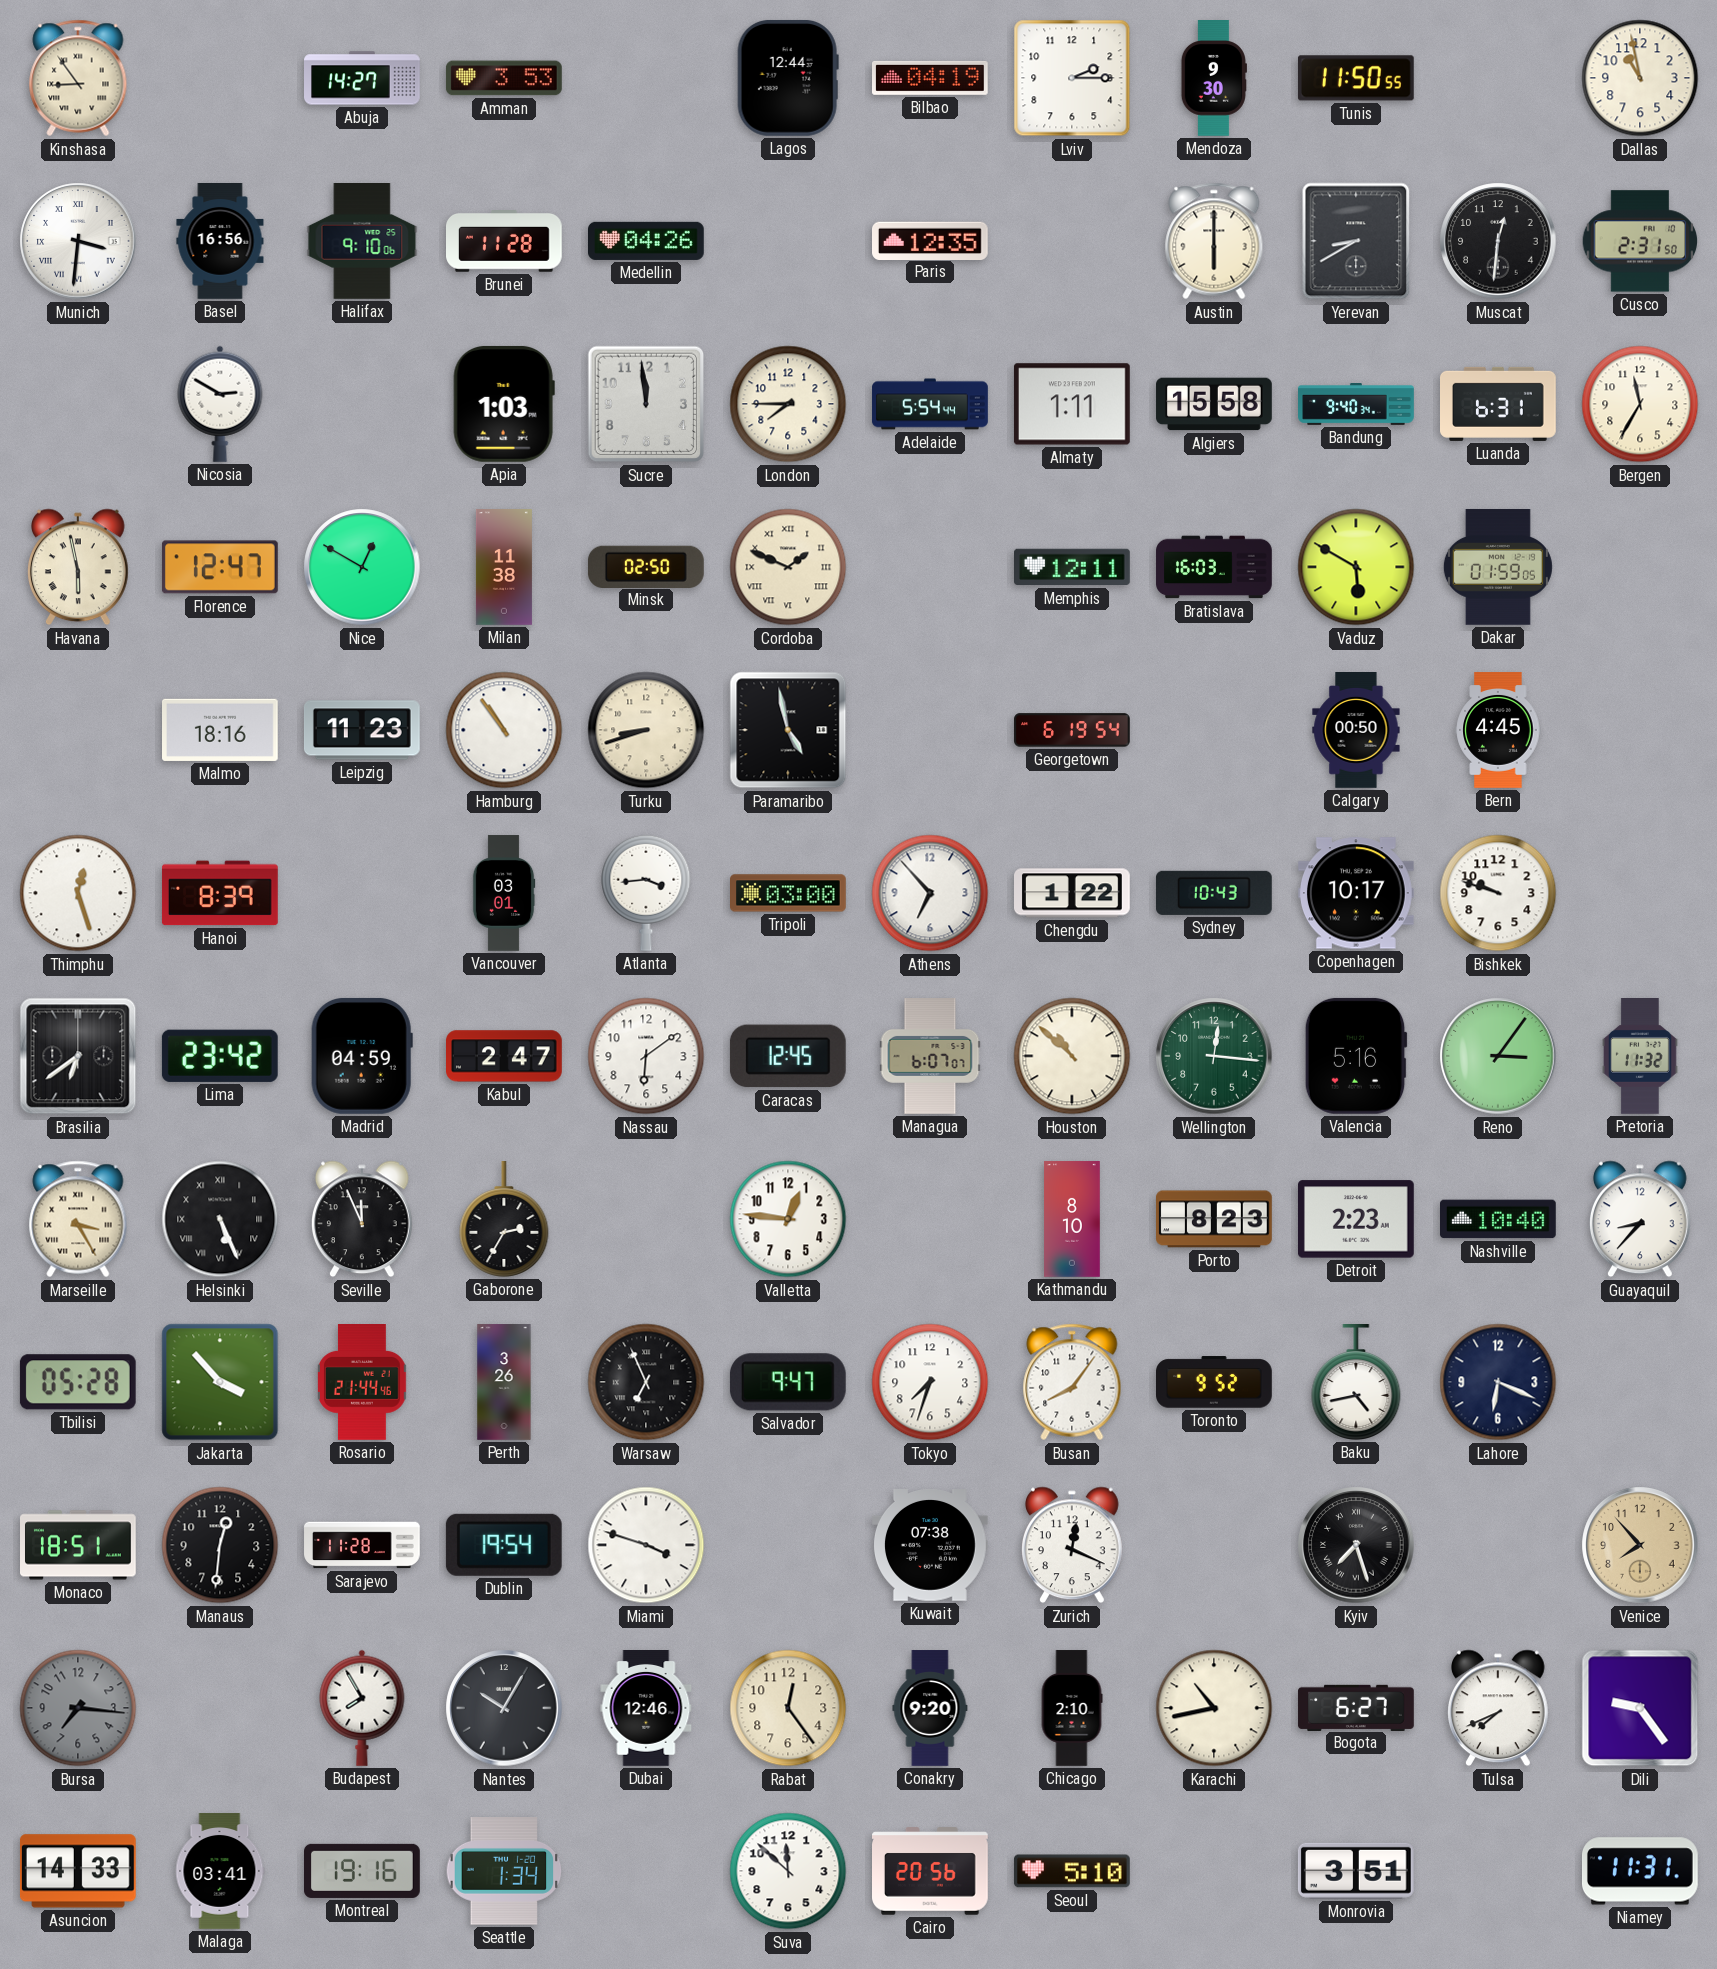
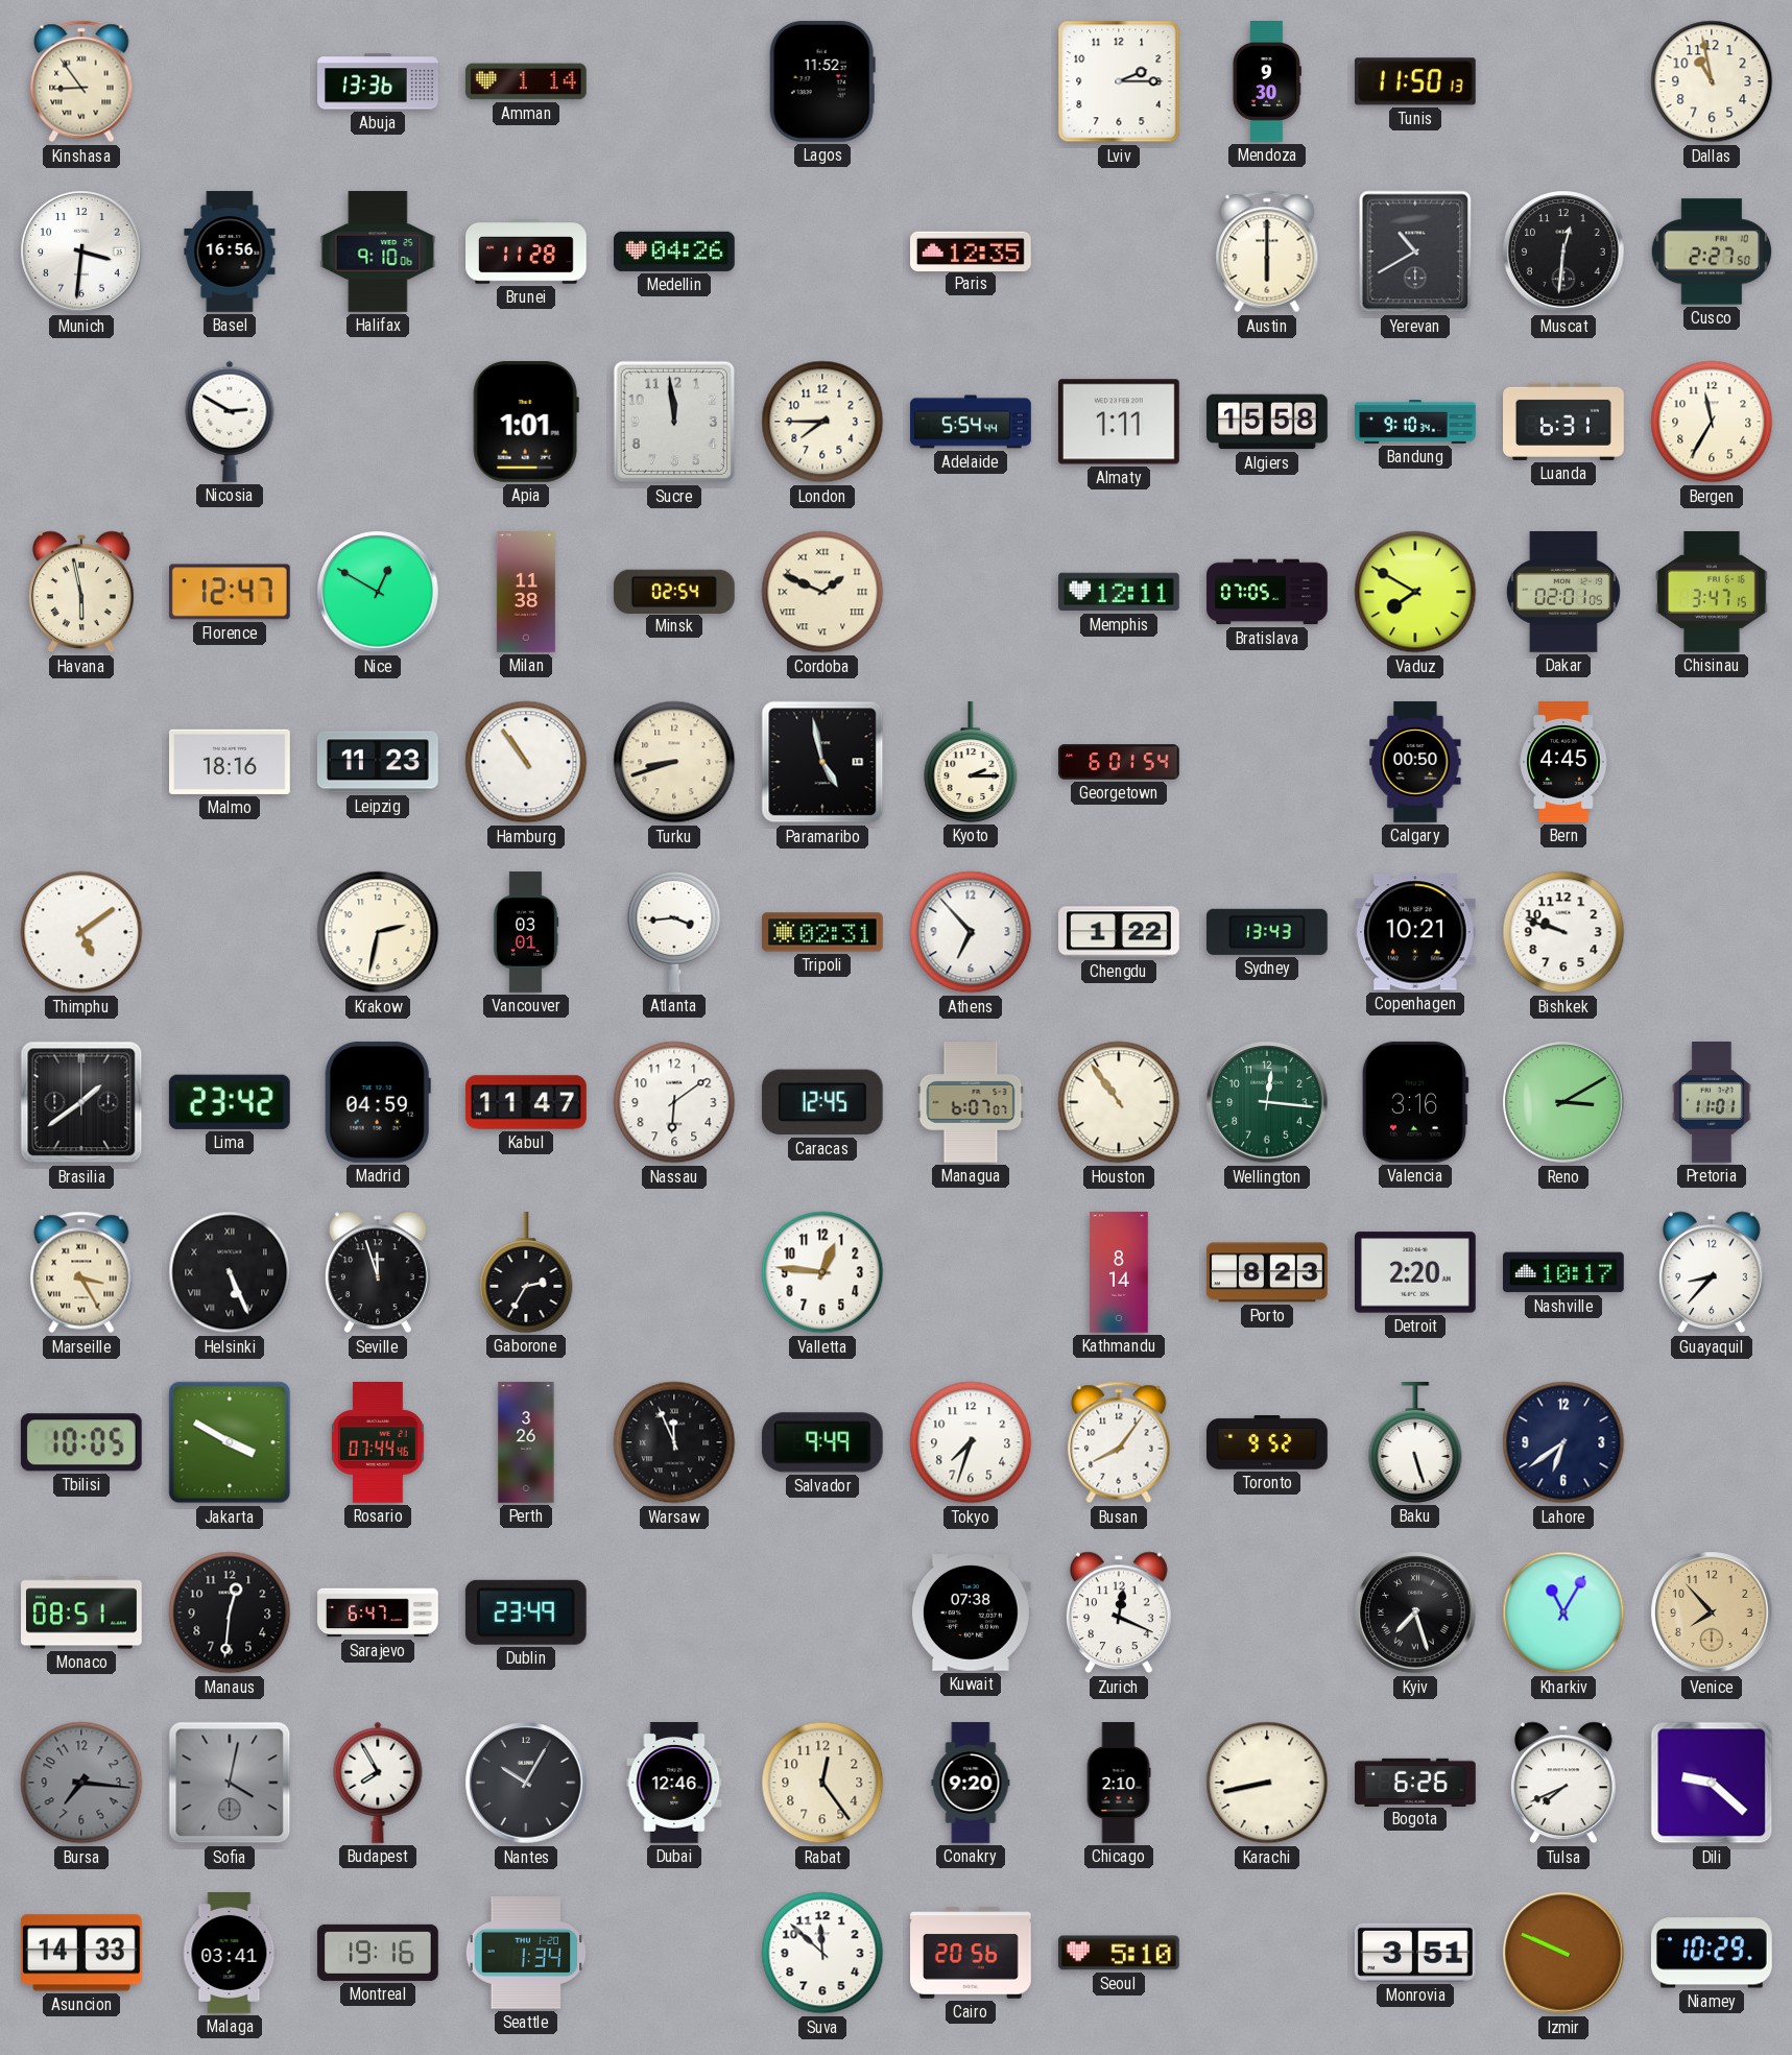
Abuja: 14:27 -> 13:36 (379, 81)
Amman: 3:53 -> 1:14 (526, 81)
Lagos: 12:44 -> 11:52 (822, 81)
Bilbao: 04:19 -> none (931, 78)
Tunis: 11:50:55 -> 11:50:13 (1415, 81)
Munich numerals: Roman -> Arabic (81, 252)
Yerevan: 8:40 -> 10:40 (1415, 252)
Cusco: 2:31 -> 2:27 (1712, 252)
Apia: 1:03 -> 1:01 (526, 422)
Bandung: 9:40 -> 9:10 (1415, 422)
Minsk: 02:50 -> 02:54 (674, 591)
Bratislava: 16:03 -> 07:05 (1267, 592)
Vaduz: 5:50 -> 7:50 (1415, 592)
Dakar: 01:59 -> 02:01 (1563, 593)
Chisinau: none -> 3:47 (1712, 593)
Kyoto: none -> 2:15 (971, 763)
Georgetown: 6:19 -> 6:01 (1119, 762)
Thimphu: 12:27 -> 5:09 (81, 932)
Hanoi: 8:39 -> none (220, 893)
Krakow: none -> 2:32 (378, 932)
Tripoli: 03:00 -> 02:31 (823, 932)
Sydney: 10:43 -> 13:43 (1267, 932)
Copenhagen: 10:17 -> 10:21 (1415, 932)
Brasilia: 6:39 -> 1:39 (81, 1102)
Kabul: 2:47 -> 11:47 (527, 1102)
Houston: 10:52 -> 10:54 (1119, 1102)
Valencia: 5:16 -> 3:16 (1415, 1102)
Reno: 3:06 -> 3:10 (1563, 1102)
Pretoria: 11:32 -> 11:01 (1713, 1103)
Seville: 11:56 -> 11:57 (379, 1272)
Kathmandu: 8:10 -> 8:14 (1119, 1272)
Detroit: 2:23 -> 2:20 (1416, 1272)
Nashville: 10:40 -> 10:17 (1564, 1272)
Tbilisi: 05:28 -> 10:05 (81, 1442)
Jakarta: 3:53 -> 3:50 (230, 1442)
Rosario: 21:44 -> 07:44 (378, 1443)
Warsaw: 6:56 -> 11:56 (674, 1442)
Salvador: 9:47 -> 9:49 (822, 1442)
Baku: 4:43 -> 5:27 (1415, 1443)
Lahore: 6:19 -> 6:39 (1563, 1442)
Monaco: 18:51 -> 08:51 (82, 1612)
Sarajevo: 11:28 -> 6:47 (378, 1612)
Dublin: 19:54 -> 23:49 (526, 1612)
Miami: 3:48 -> none (646, 1545)
Kharkiv: none -> 11:05 (1563, 1612)
Sofia: none -> 4:02 (230, 1783)
Karachi: 10:43 -> 8:43 (1267, 1783)
Bogota: 6:27 -> 6:26 (1415, 1782)
Dili: 9:24 -> 9:22 (1712, 1783)
Izmir: none -> 9:49 (1563, 1953)
Niamey: 11:31 -> 10:29 (1713, 1953)
